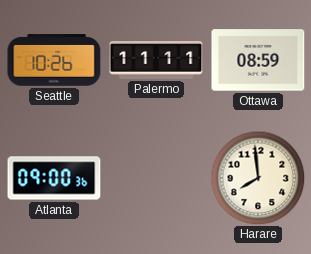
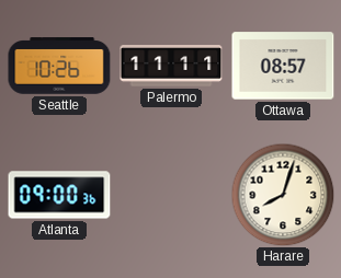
Ottawa: 08:59 -> 08:57 (283, 66)
Harare: 7:59 -> 8:03 (283, 195)
